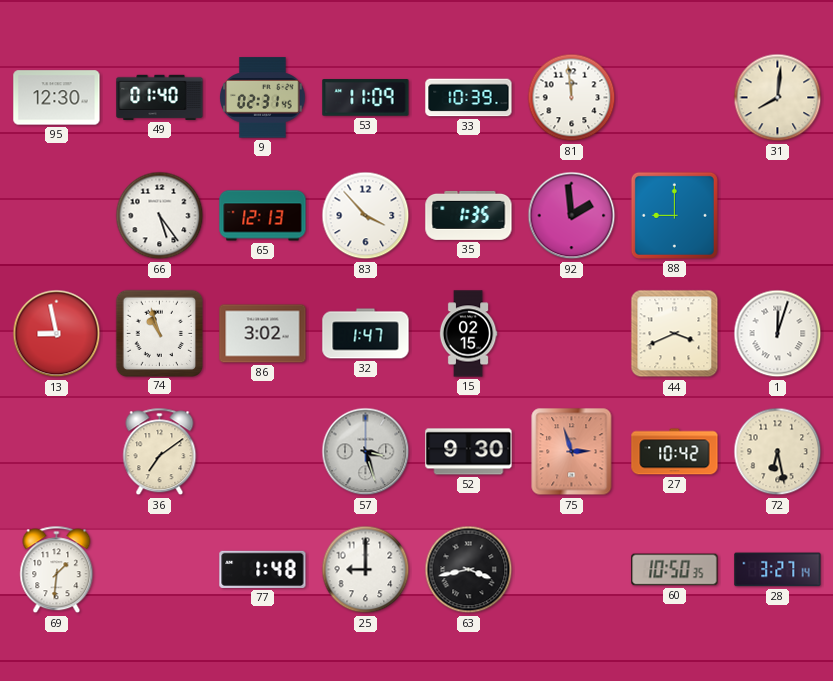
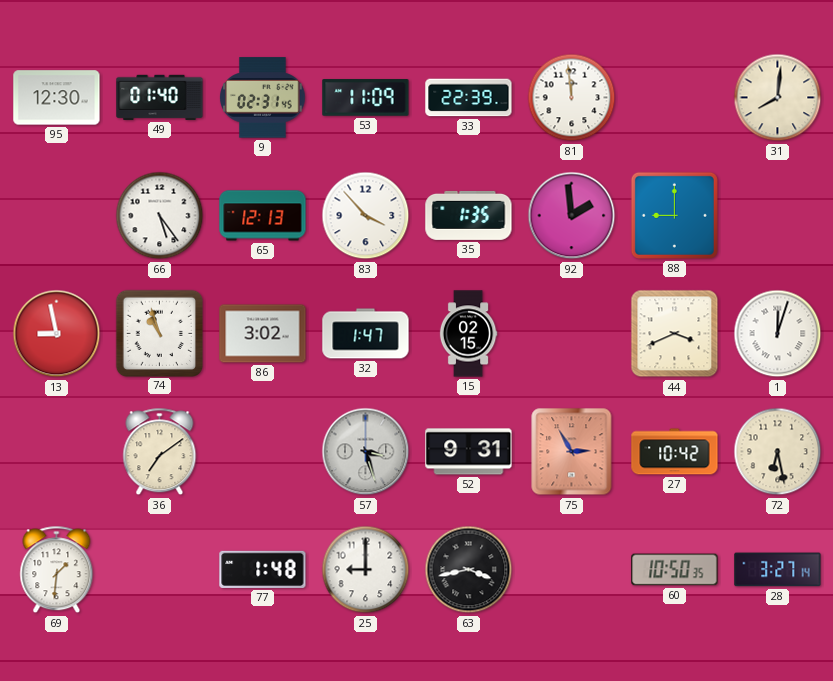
33: 10:39 -> 22:39 (469, 98)
52: 9:30 -> 9:31 (469, 452)
75: 2:57 -> 2:55 (572, 452)
